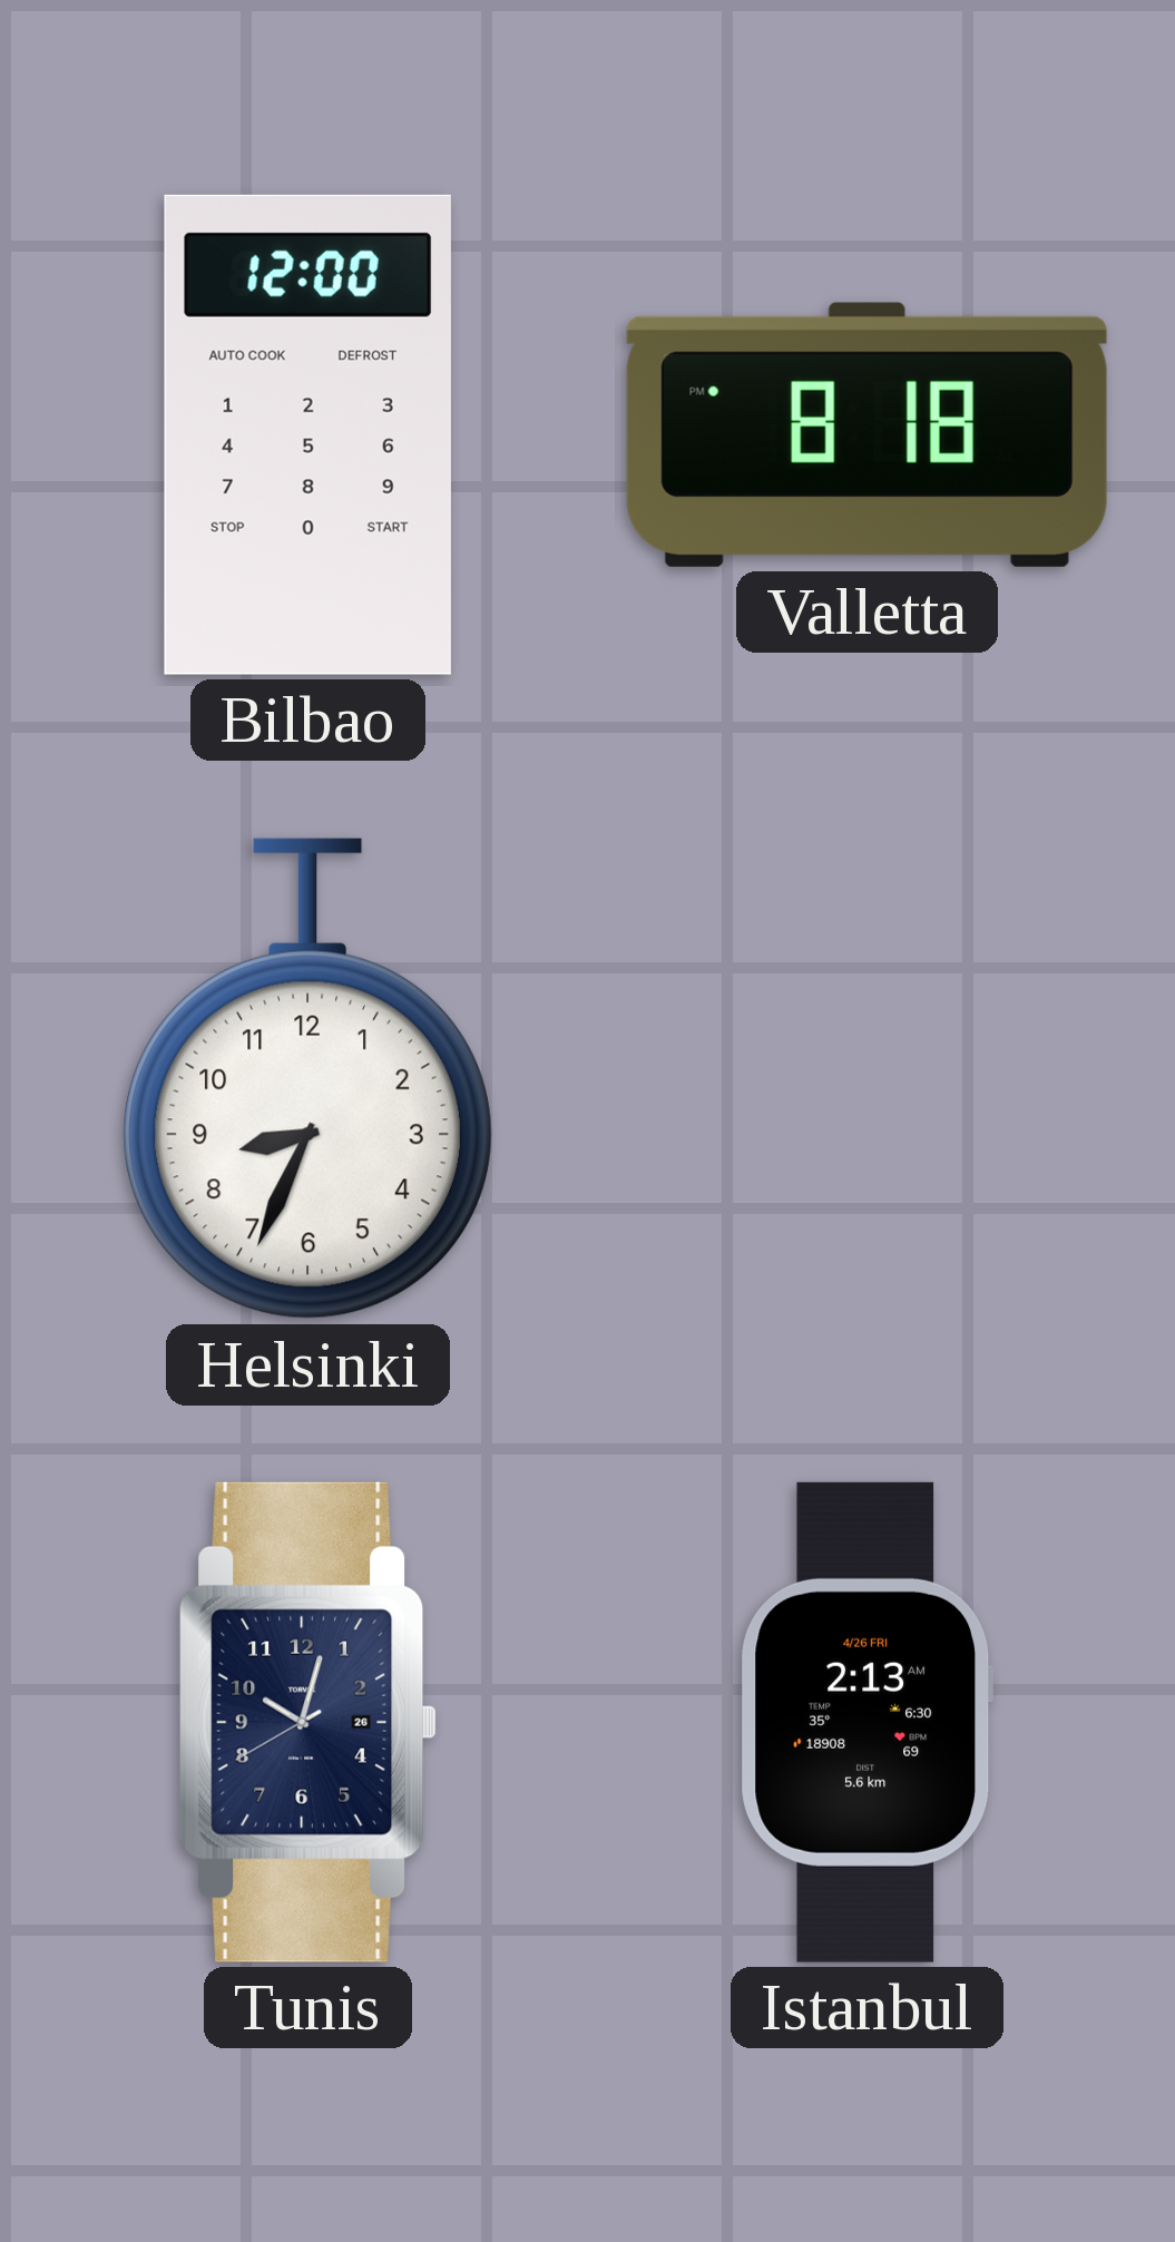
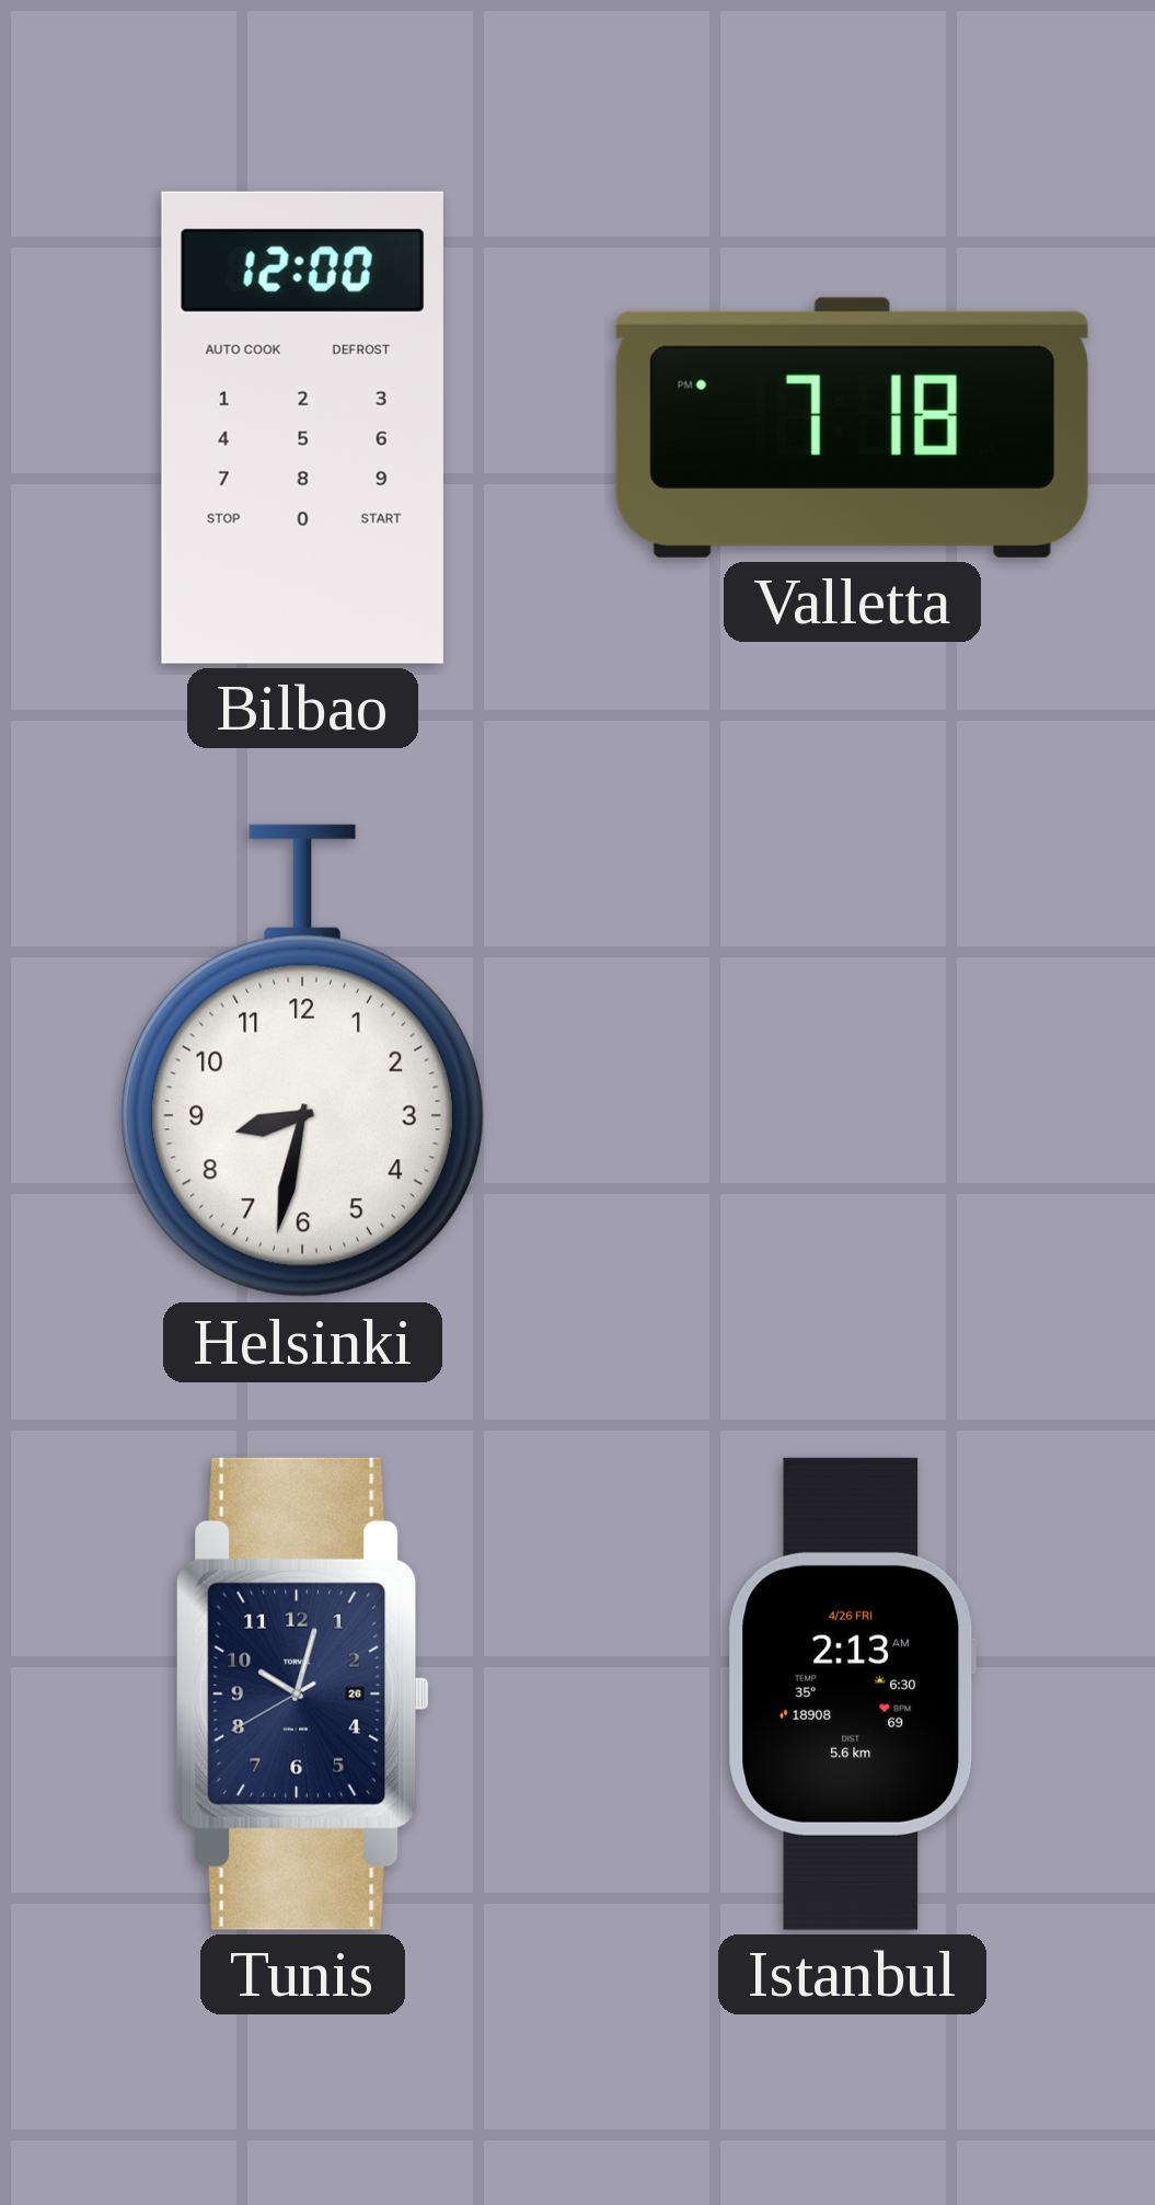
Valletta: 8:18 -> 7:18 (852, 427)
Helsinki: 8:34 -> 8:32 (302, 1061)
